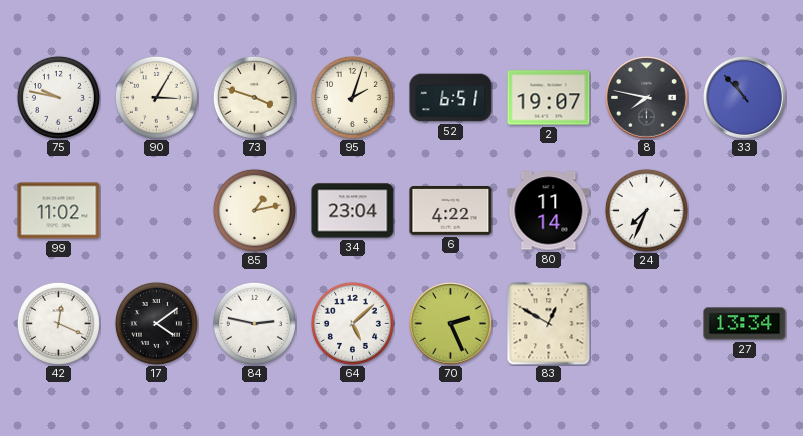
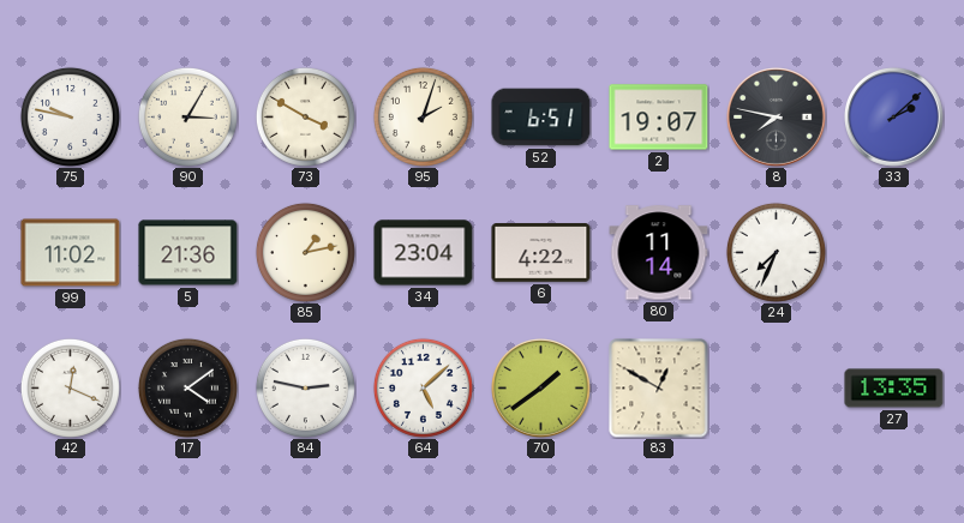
73: 3:48 -> 3:50 (305, 116)
33: 10:53 -> 2:08 (894, 118)
5: none -> 21:36 (188, 253)
70: 2:26 -> 1:39 (541, 389)
27: 13:34 -> 13:35 (894, 389)
